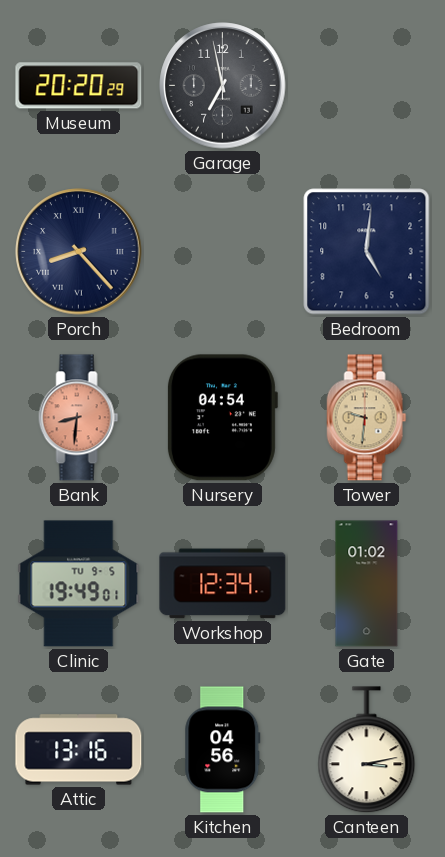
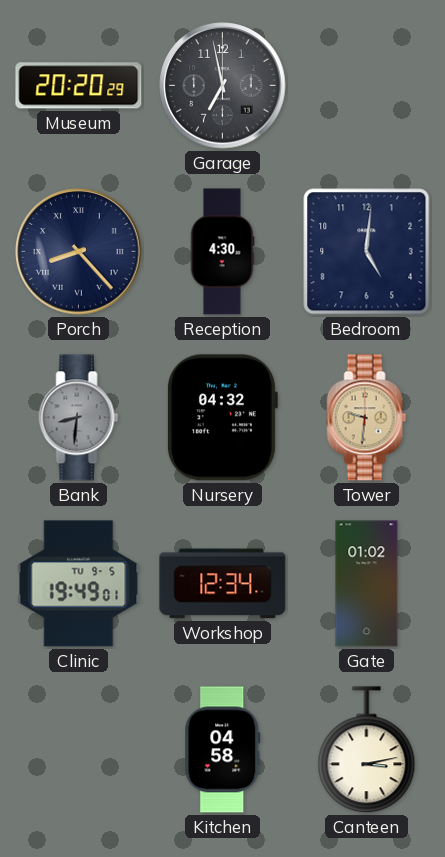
Reception: none -> 4:30 (222, 252)
Bank dial: salmon -> grey (79, 418)
Nursery: 04:54 -> 04:32 (222, 418)
Attic: 13:16 -> none (79, 750)
Kitchen: 04:56 -> 04:58 (223, 750)
